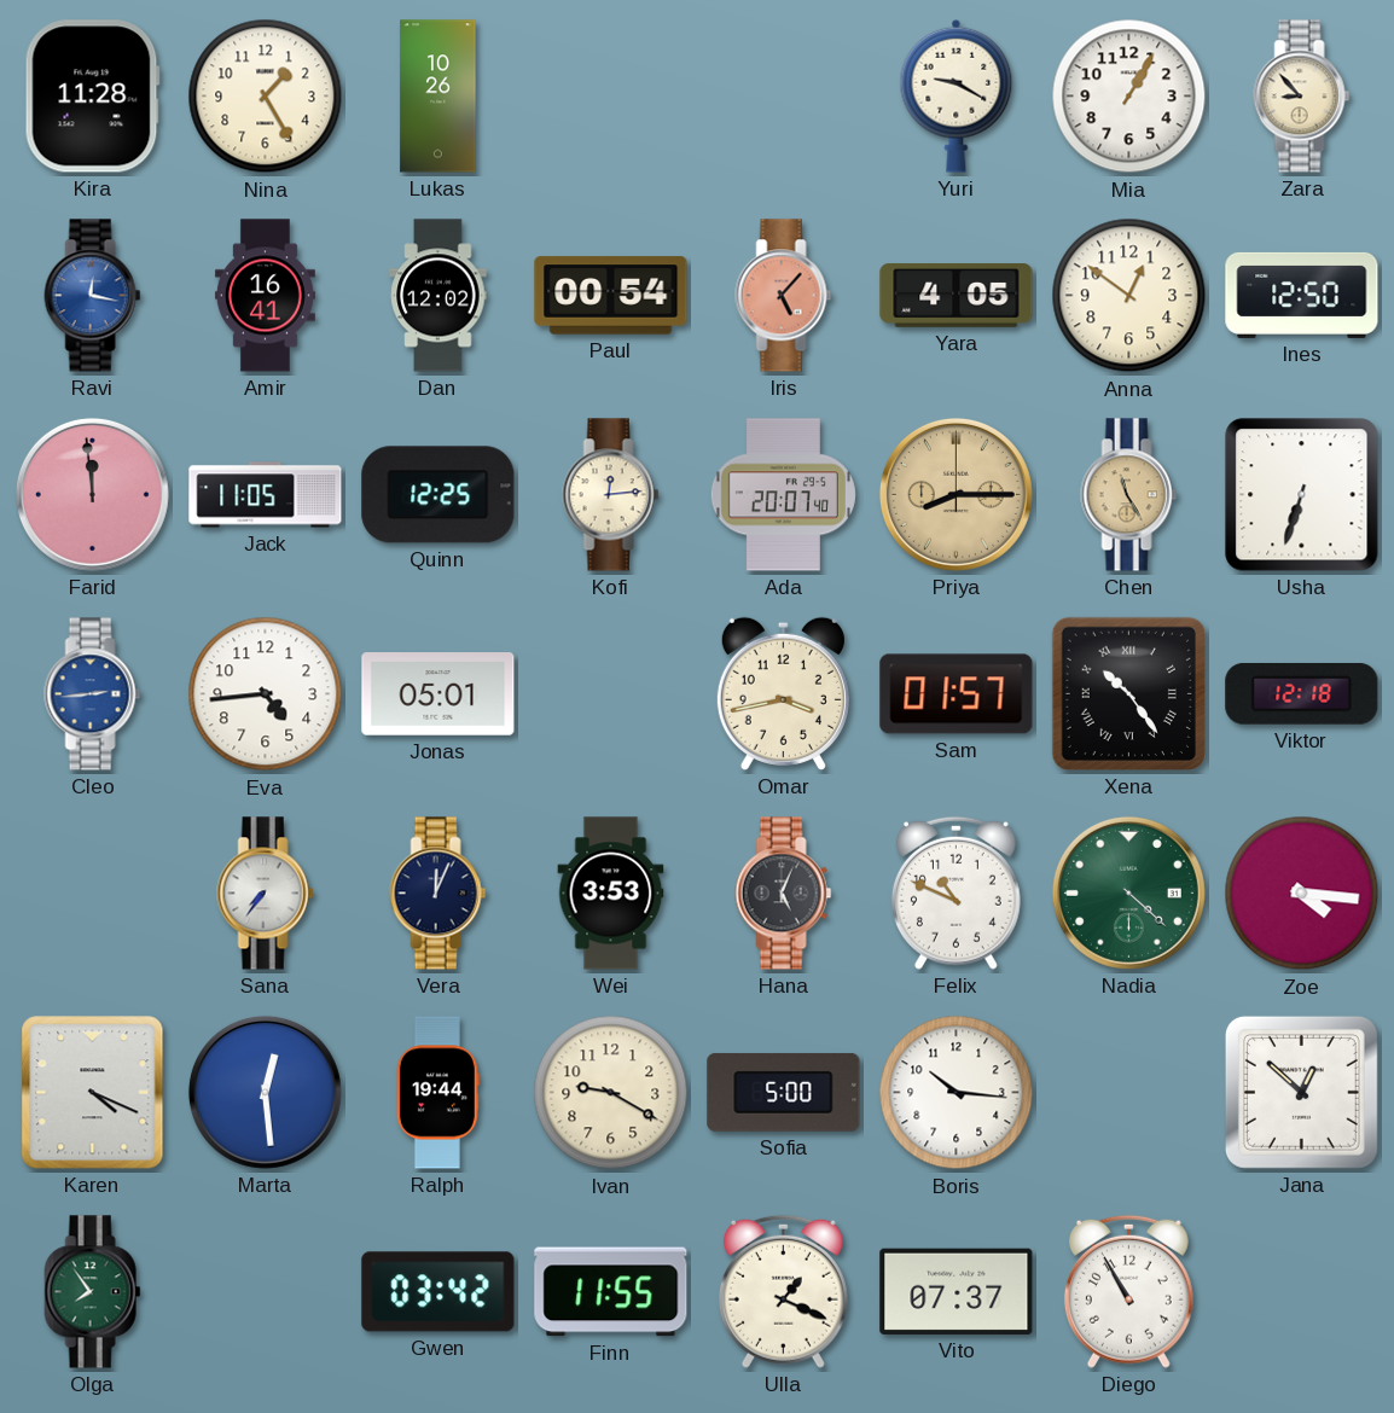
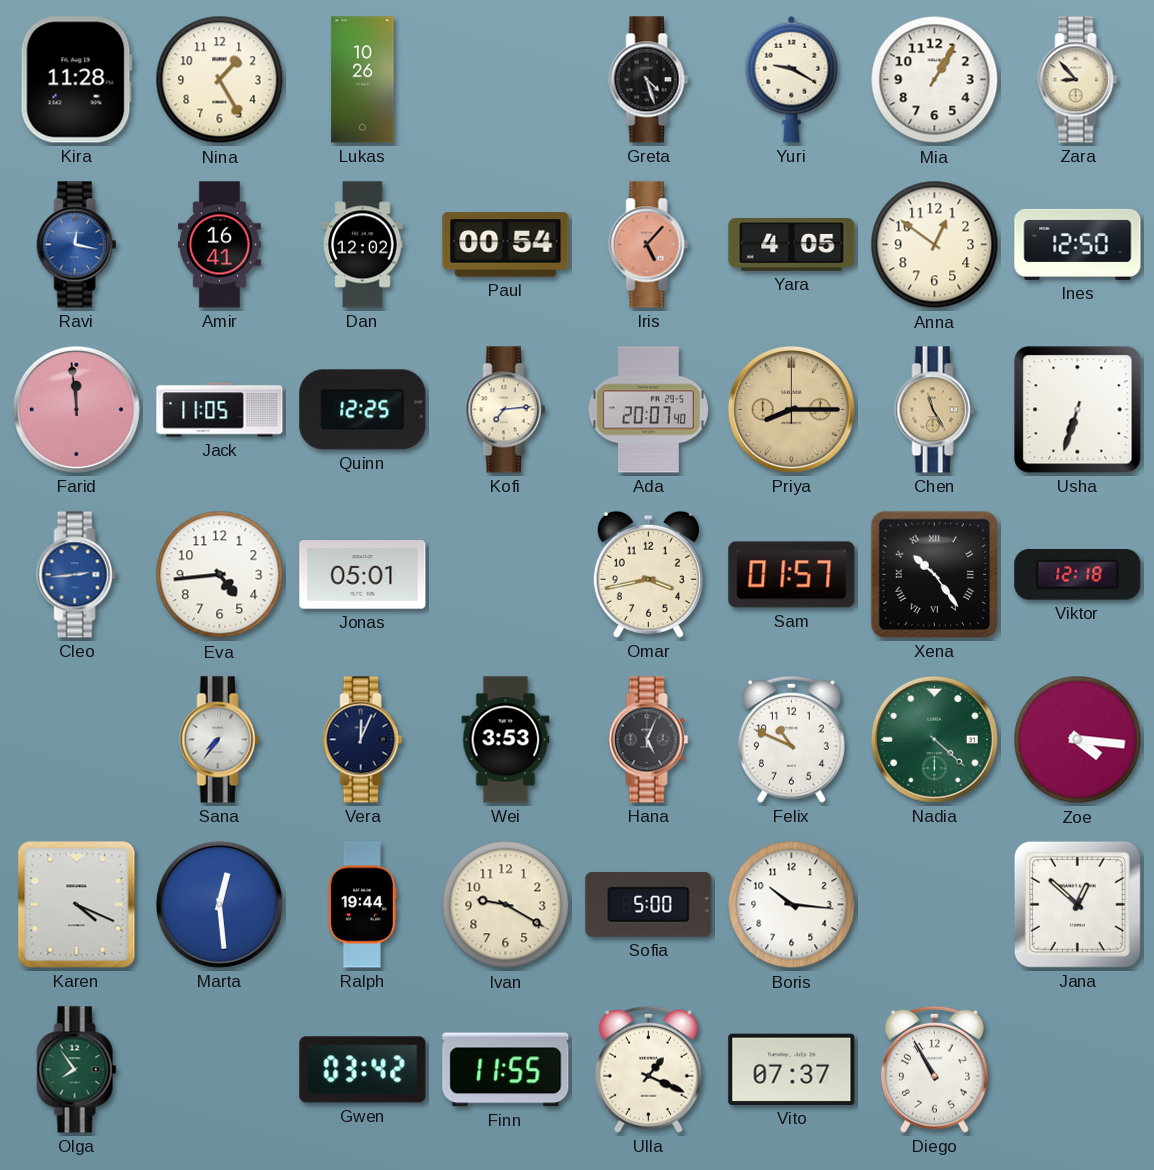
Greta: none -> 4:27 (649, 80)
Kofi: 12:14 -> 7:14 (506, 410)
